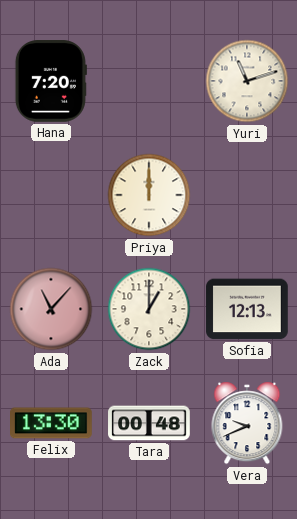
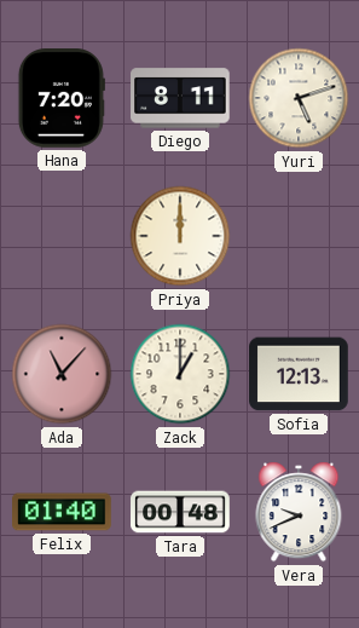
Diego: none -> 8:11 (180, 98)
Yuri: 11:12 -> 5:12 (299, 98)
Felix: 13:30 -> 01:40 (62, 512)
